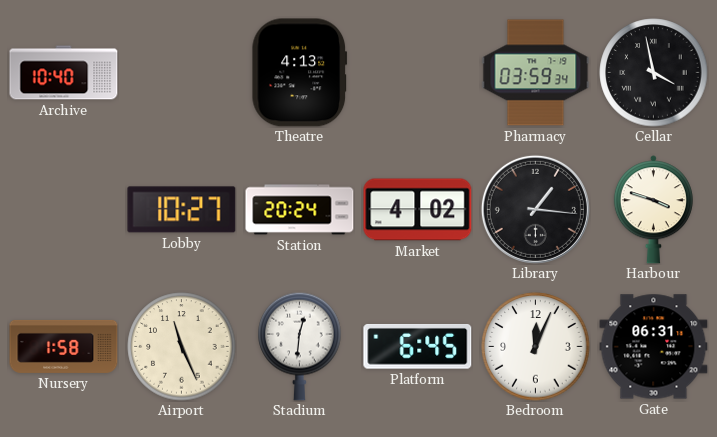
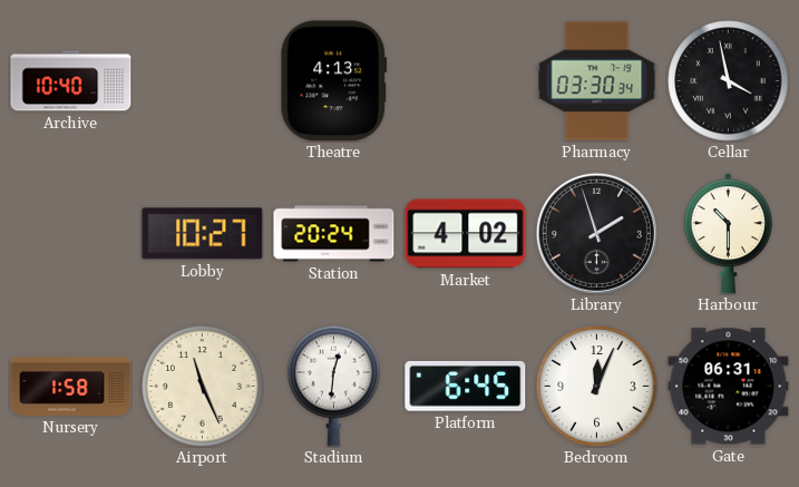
Pharmacy: 03:59 -> 03:30 (597, 81)
Library: 1:16 -> 1:57 (596, 233)
Harbour: 3:48 -> 10:30 (728, 234)
